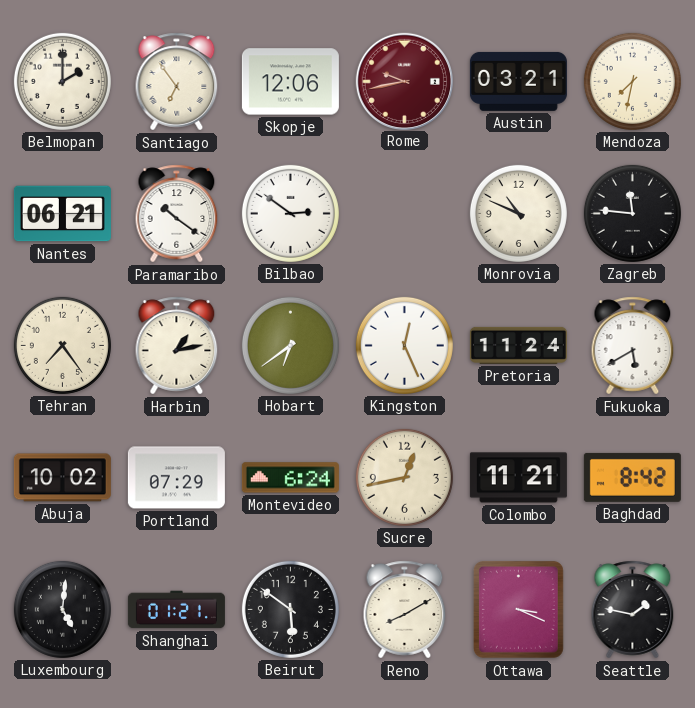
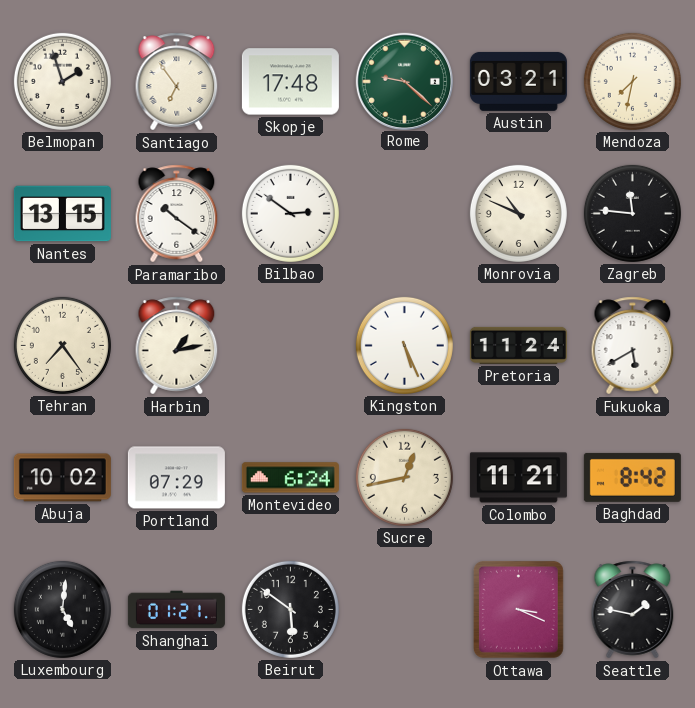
Belmopan: 2:00 -> 1:57 (62, 81)
Skopje: 12:06 -> 17:48 (290, 82)
Rome: 9:43 -> 9:22 (404, 81)
Rome dial: burgundy -> green (404, 81)
Nantes: 06:21 -> 13:15 (62, 214)
Hobart: 6:39 -> none (290, 345)
Kingston: 12:26 -> 5:26 (404, 345)
Reno: 8:10 -> none (405, 610)
